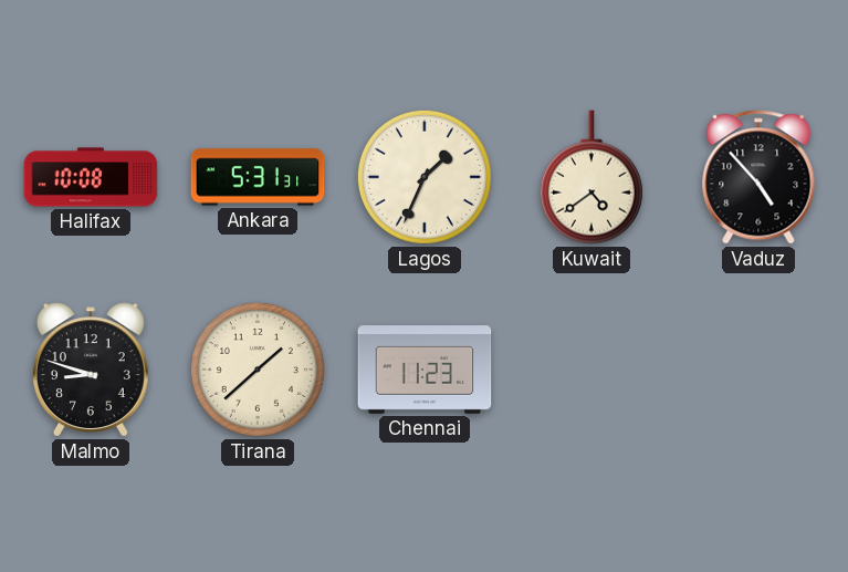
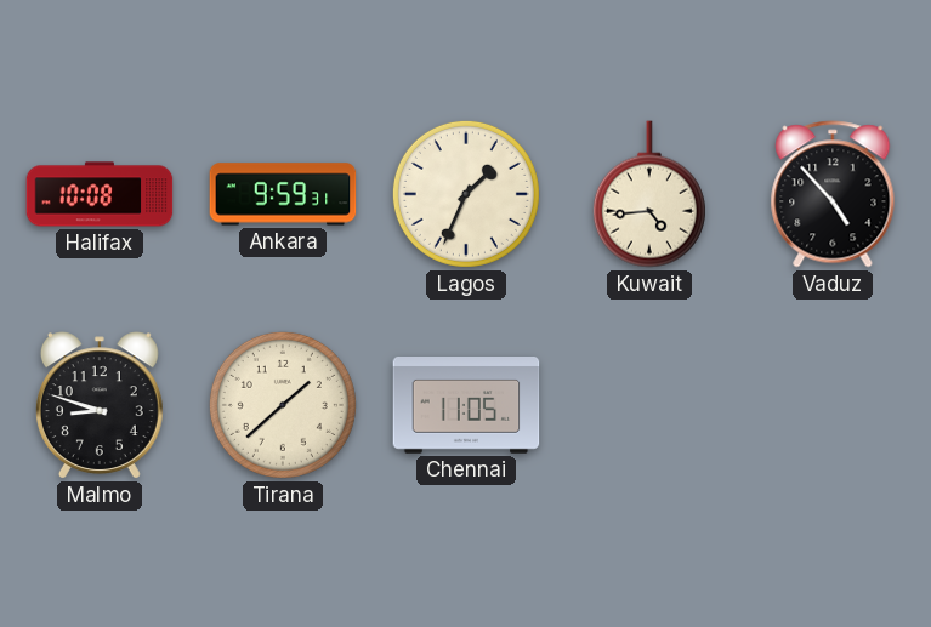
Ankara: 5:31 -> 9:59 (283, 194)
Kuwait: 4:39 -> 4:44 (649, 194)
Chennai: 11:23 -> 11:05 (466, 406)
